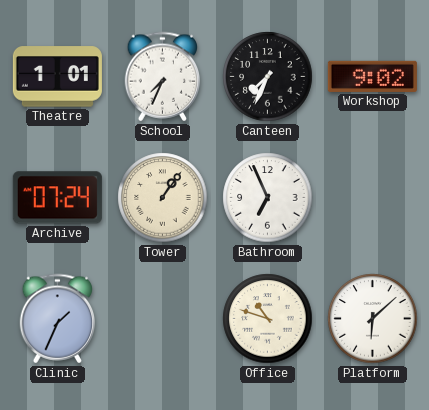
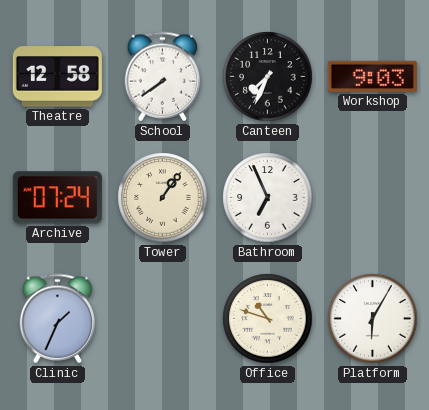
Theatre: 1:01 -> 12:58 (57, 77)
School: 7:34 -> 7:39 (163, 77)
Workshop: 9:02 -> 9:03 (372, 76)
Platform: 6:08 -> 6:05 (373, 319)
